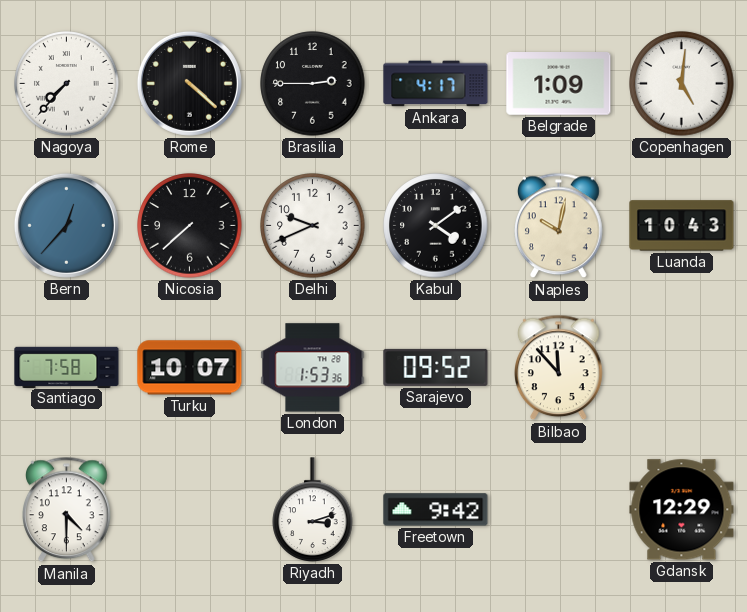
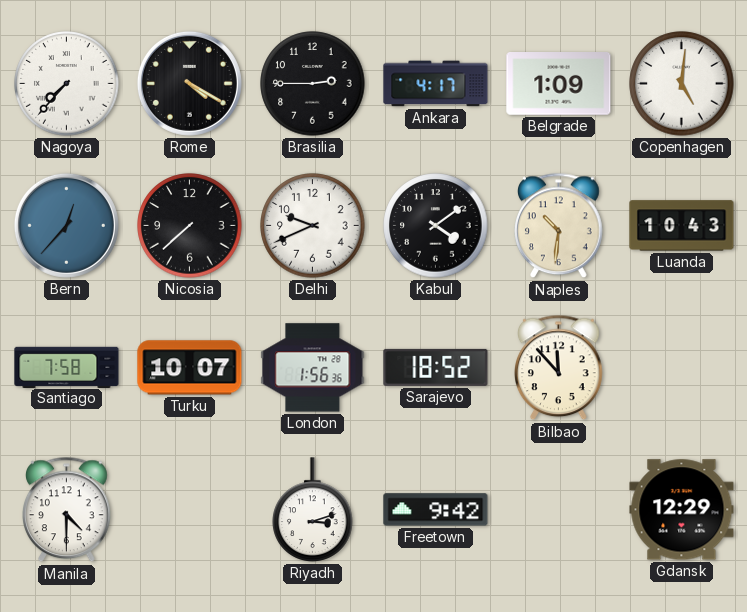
Rome: 4:22 -> 4:20 (189, 83)
Naples: 10:02 -> 10:31 (559, 226)
London: 1:53 -> 1:56 (313, 368)
Sarajevo: 09:52 -> 18:52 (436, 367)
